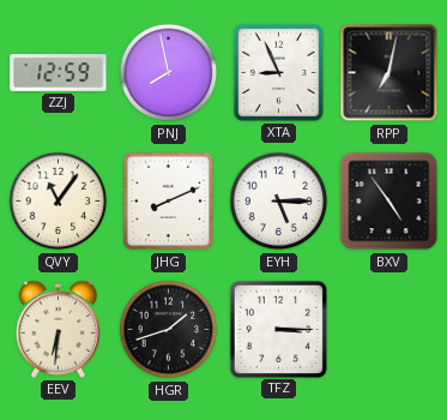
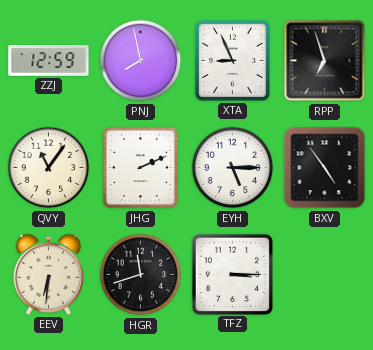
RPP: 7:02 -> 6:57 (325, 61)
JHG: 8:11 -> 2:11 (141, 168)
HGR: 1:42 -> 11:42 (141, 275)
